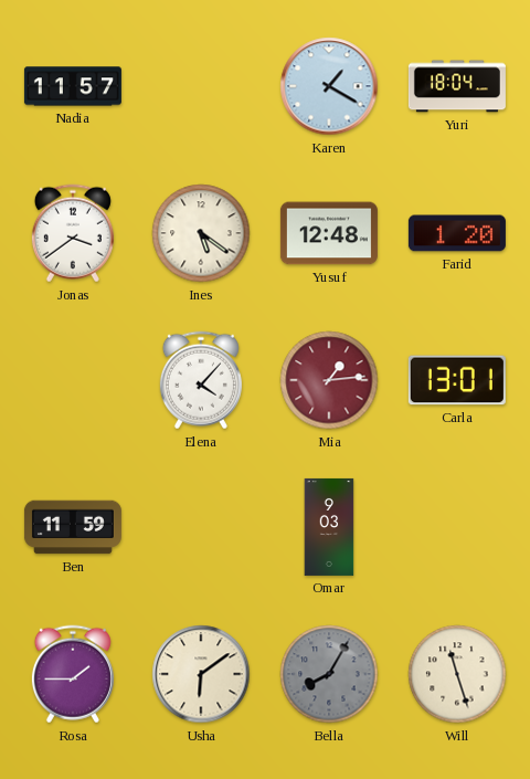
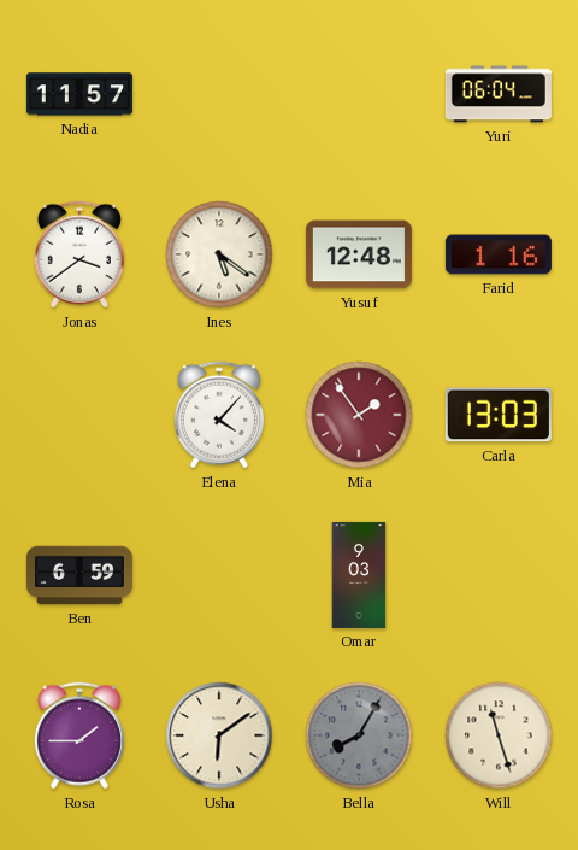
Karen: 1:20 -> none (329, 86)
Yuri: 18:04 -> 06:04 (499, 94)
Farid: 1:20 -> 1:16 (499, 254)
Mia: 1:14 -> 1:54 (359, 415)
Carla: 13:01 -> 13:03 (499, 415)
Ben: 11:59 -> 6:59 (79, 575)
